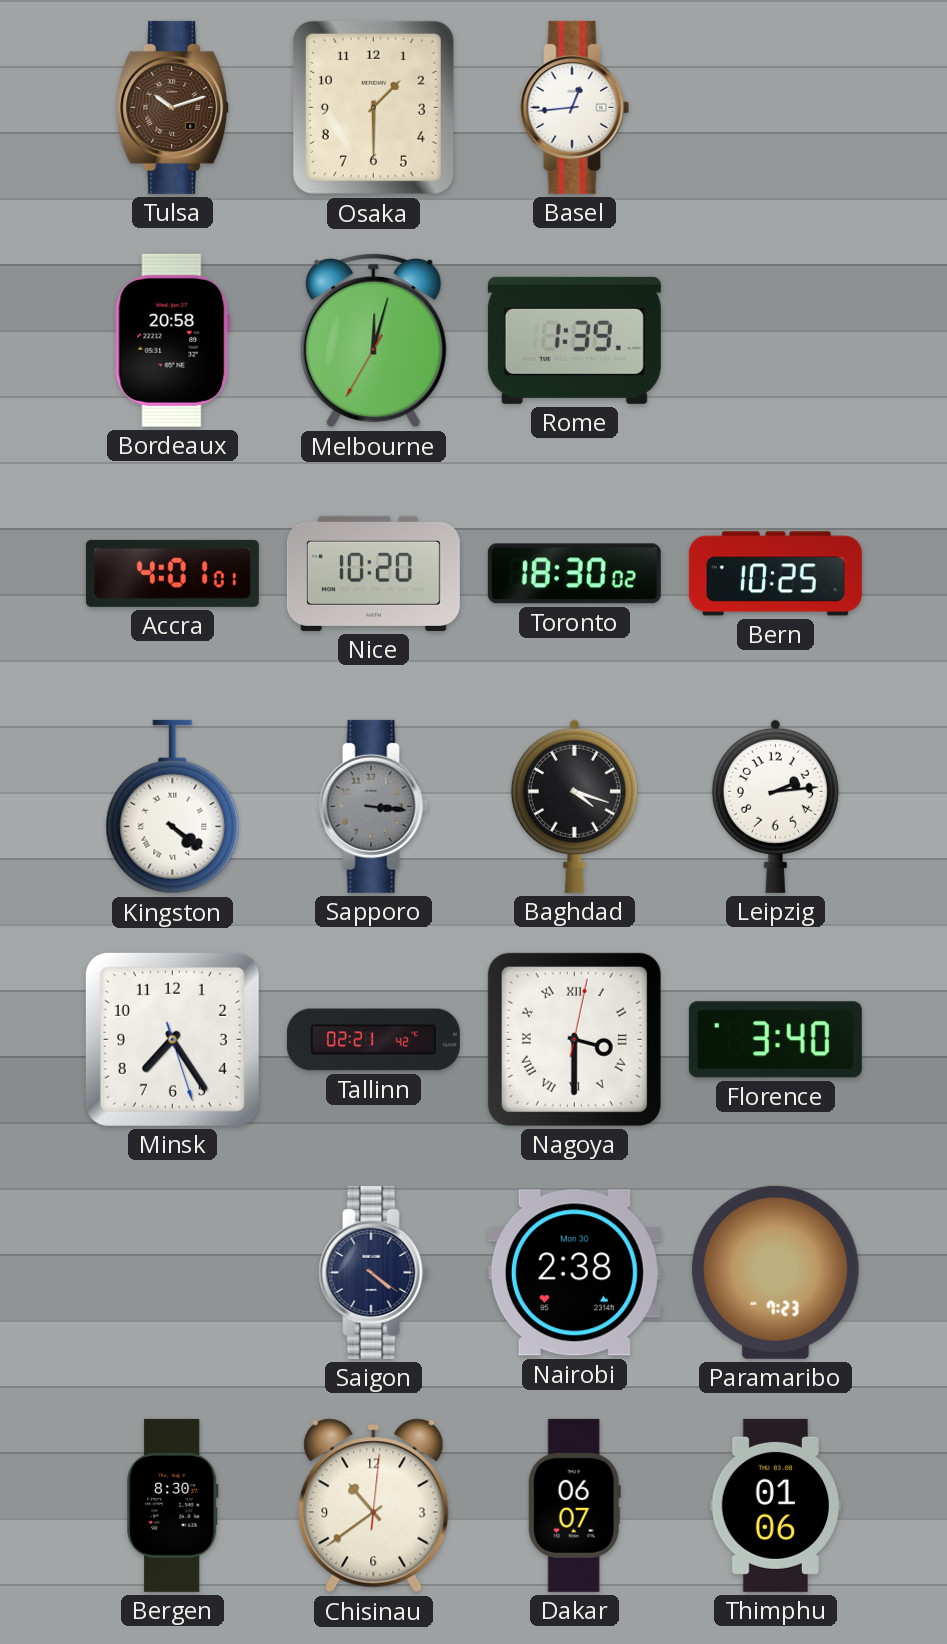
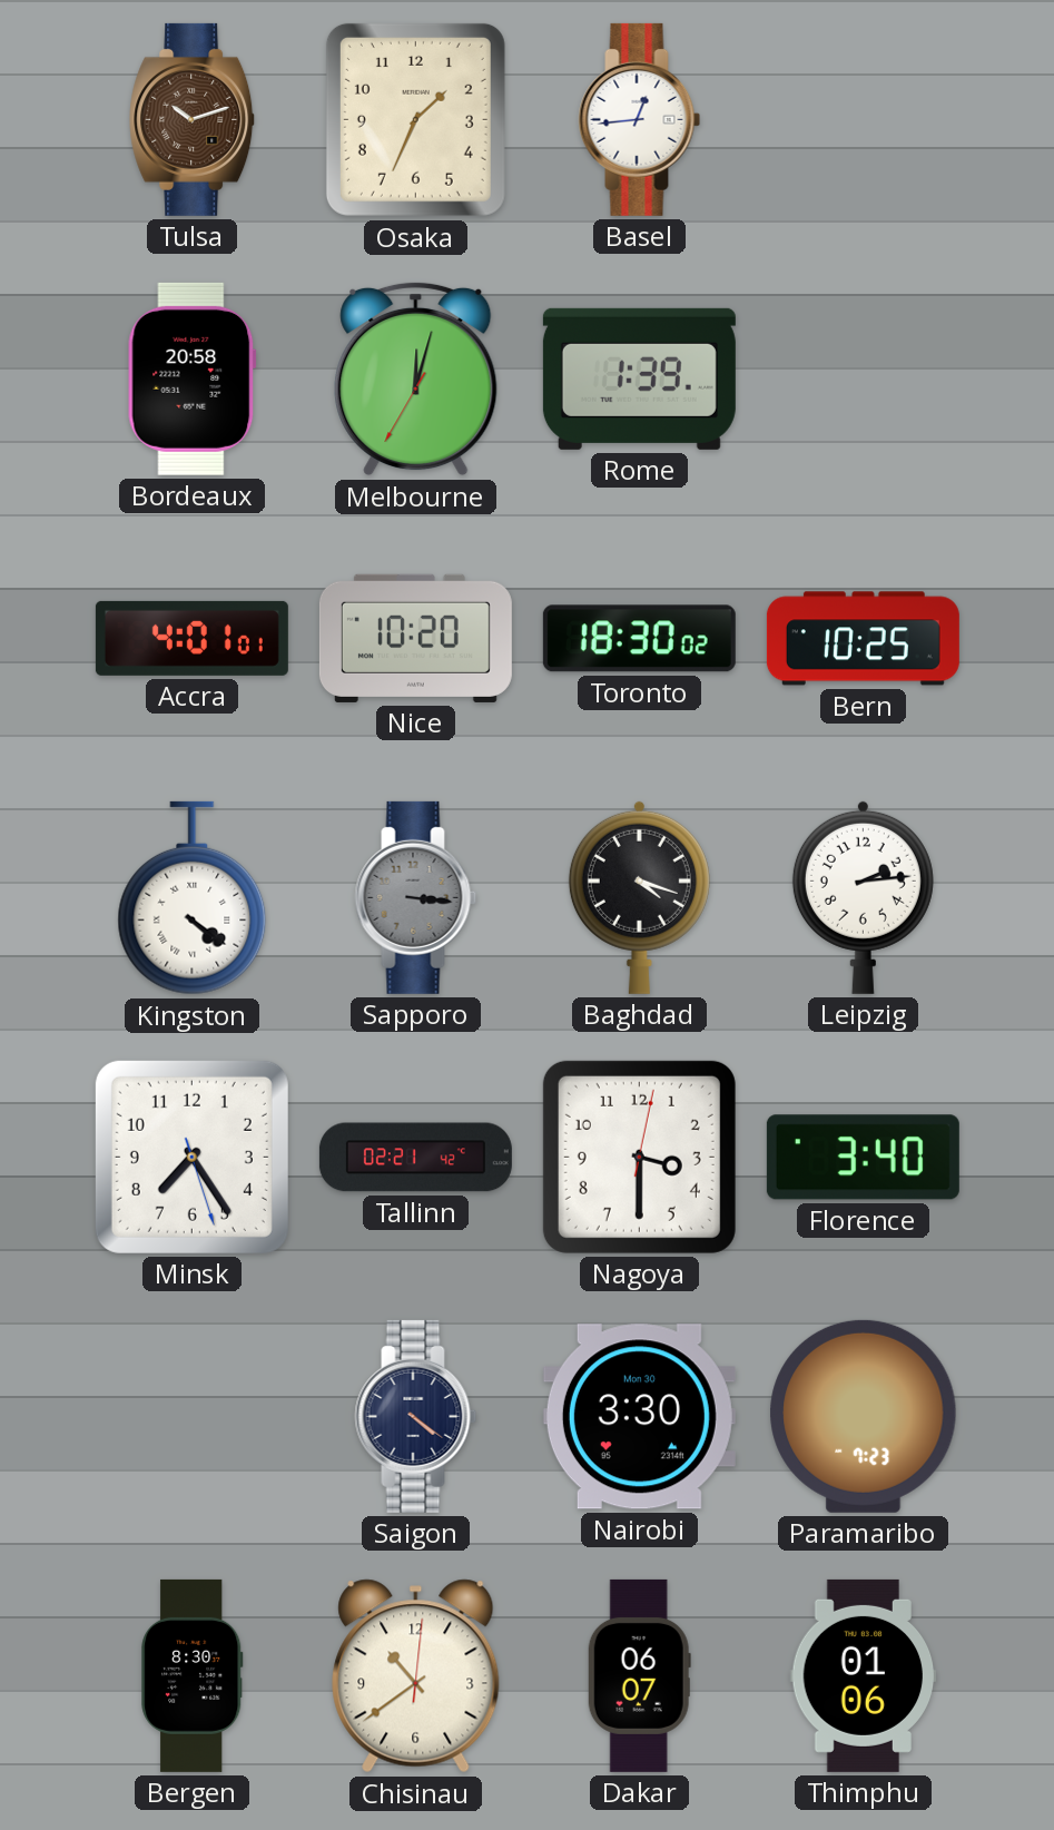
Osaka: 1:30 -> 1:34 (415, 119)
Nagoya numerals: Roman -> Arabic (639, 1157)
Nairobi: 2:38 -> 3:30 (639, 1417)
